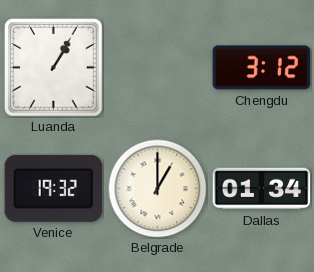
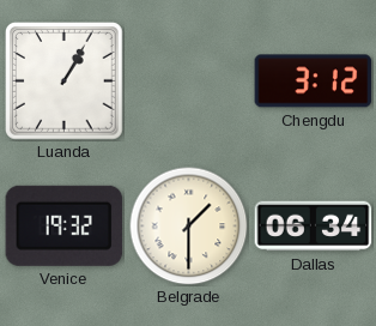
Belgrade: 1:00 -> 1:30 (189, 227)
Dallas: 01:34 -> 06:34 (314, 227)
